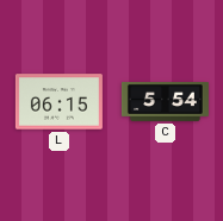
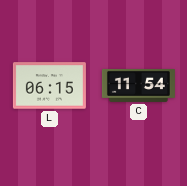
C: 5:54 -> 11:54 (138, 85)
